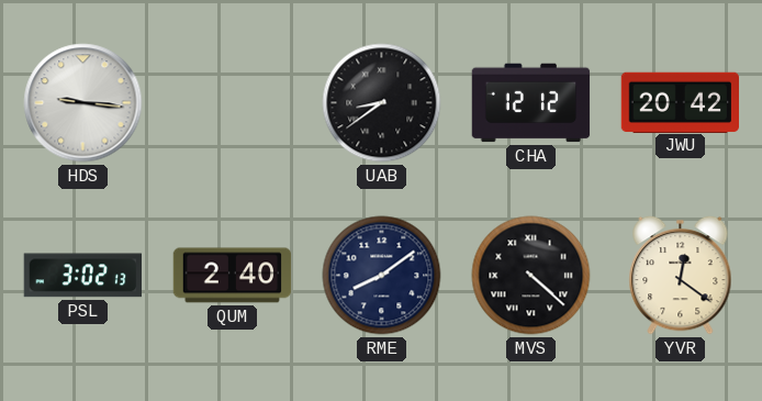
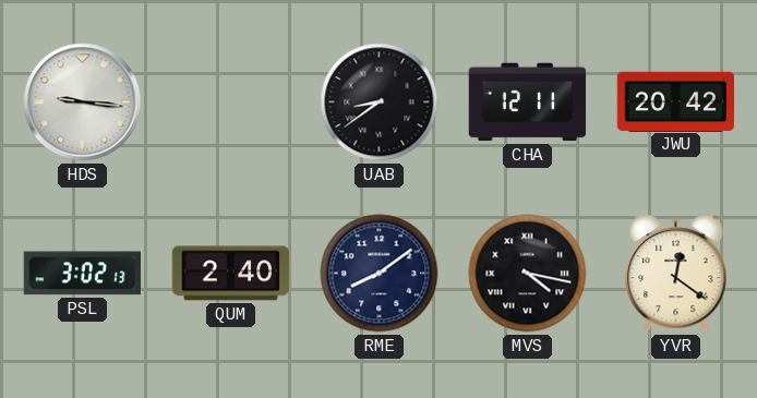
CHA: 12:12 -> 12:11 (528, 102)
MVS: 4:22 -> 4:17 (528, 274)
